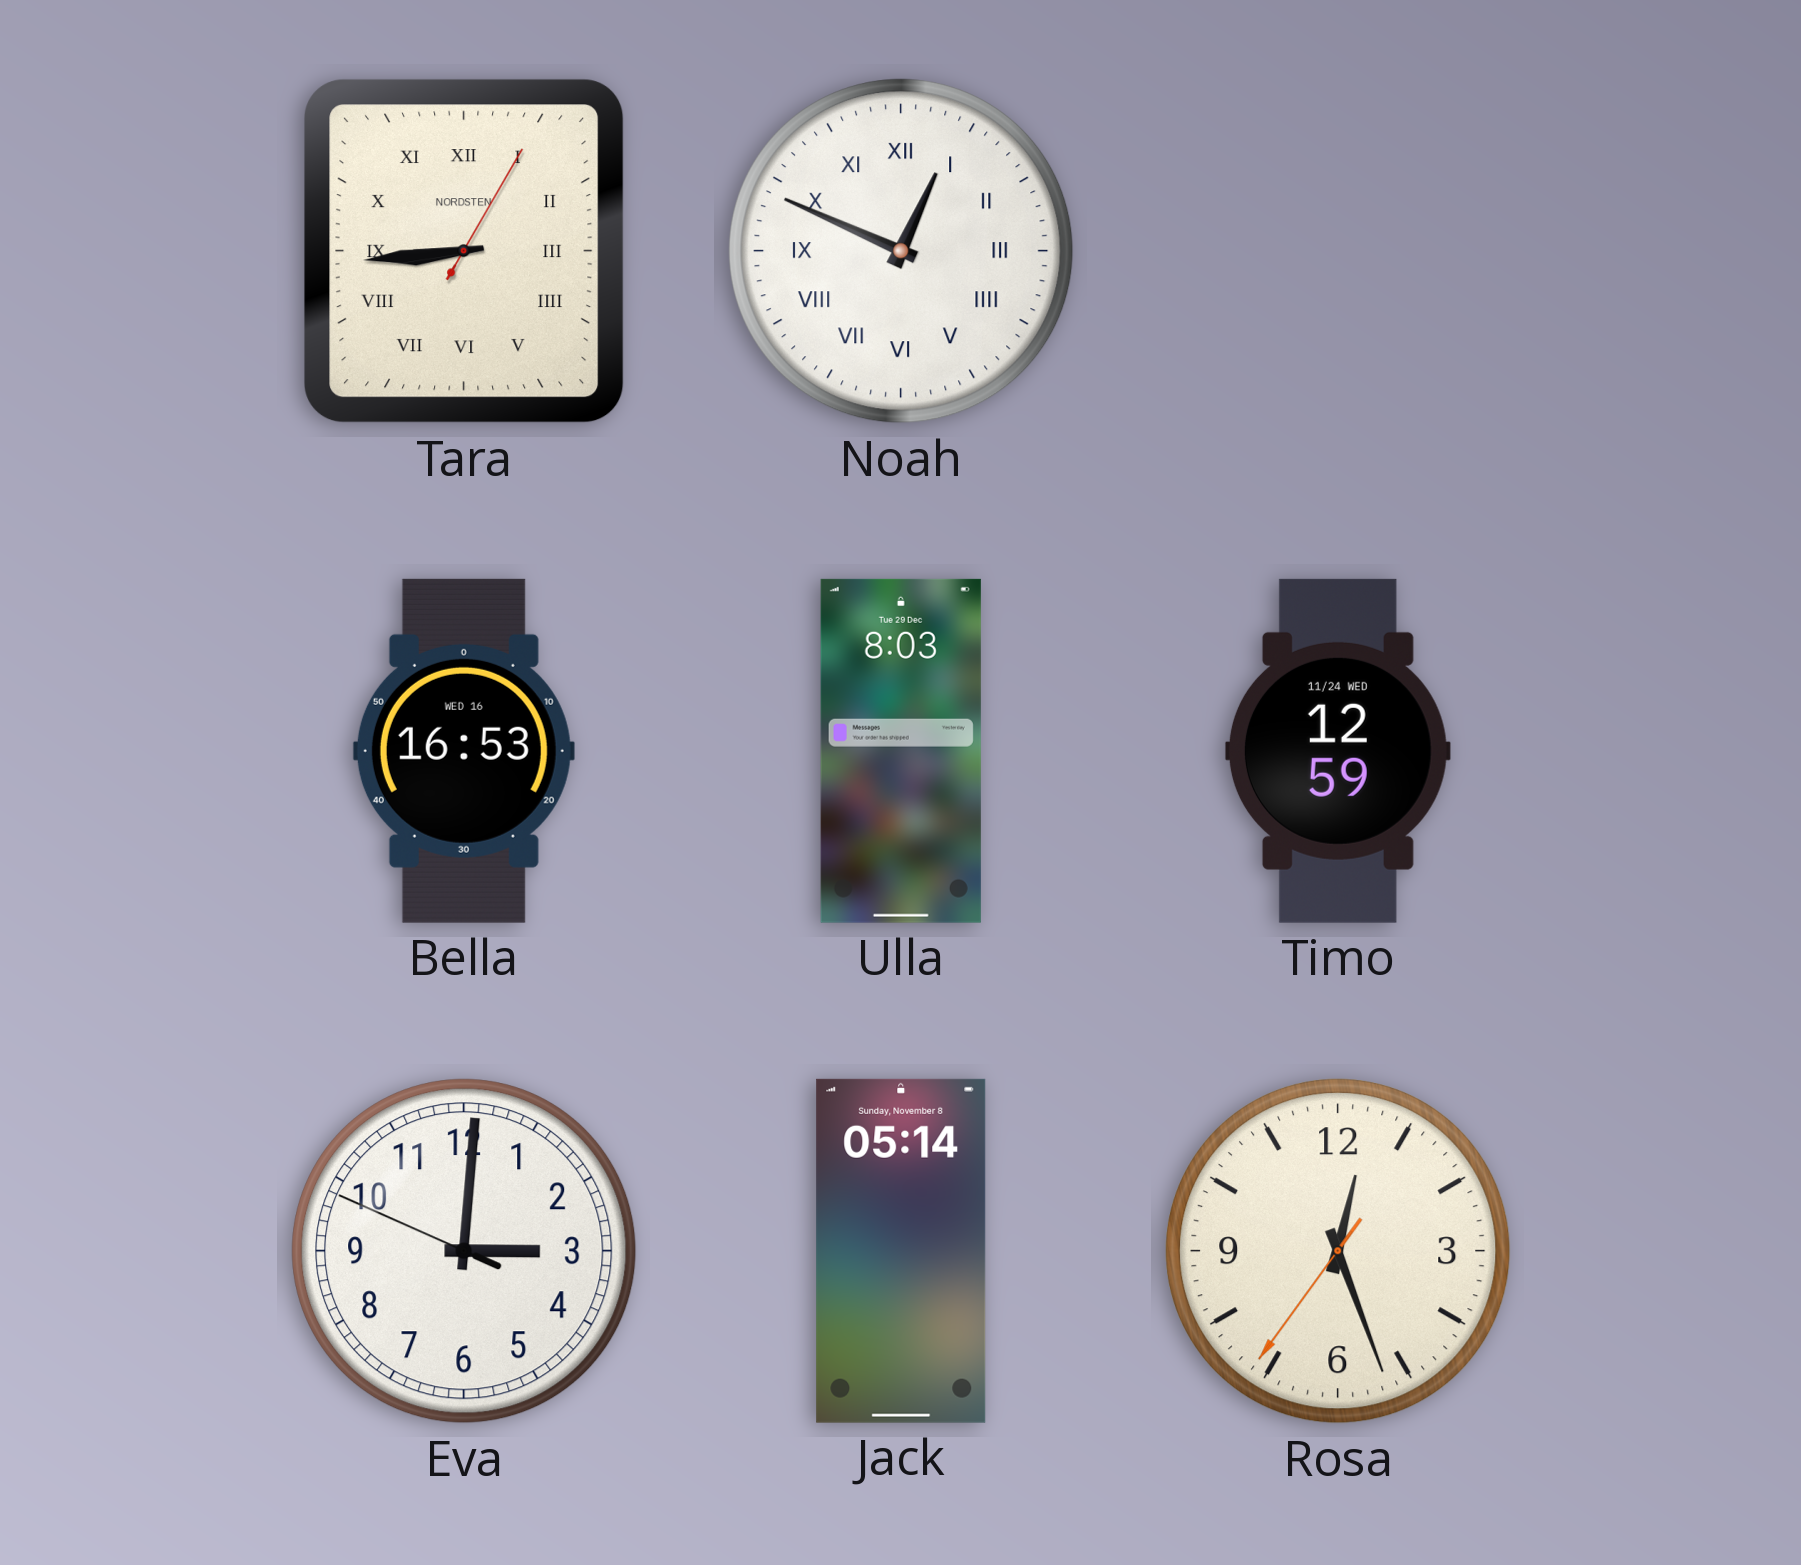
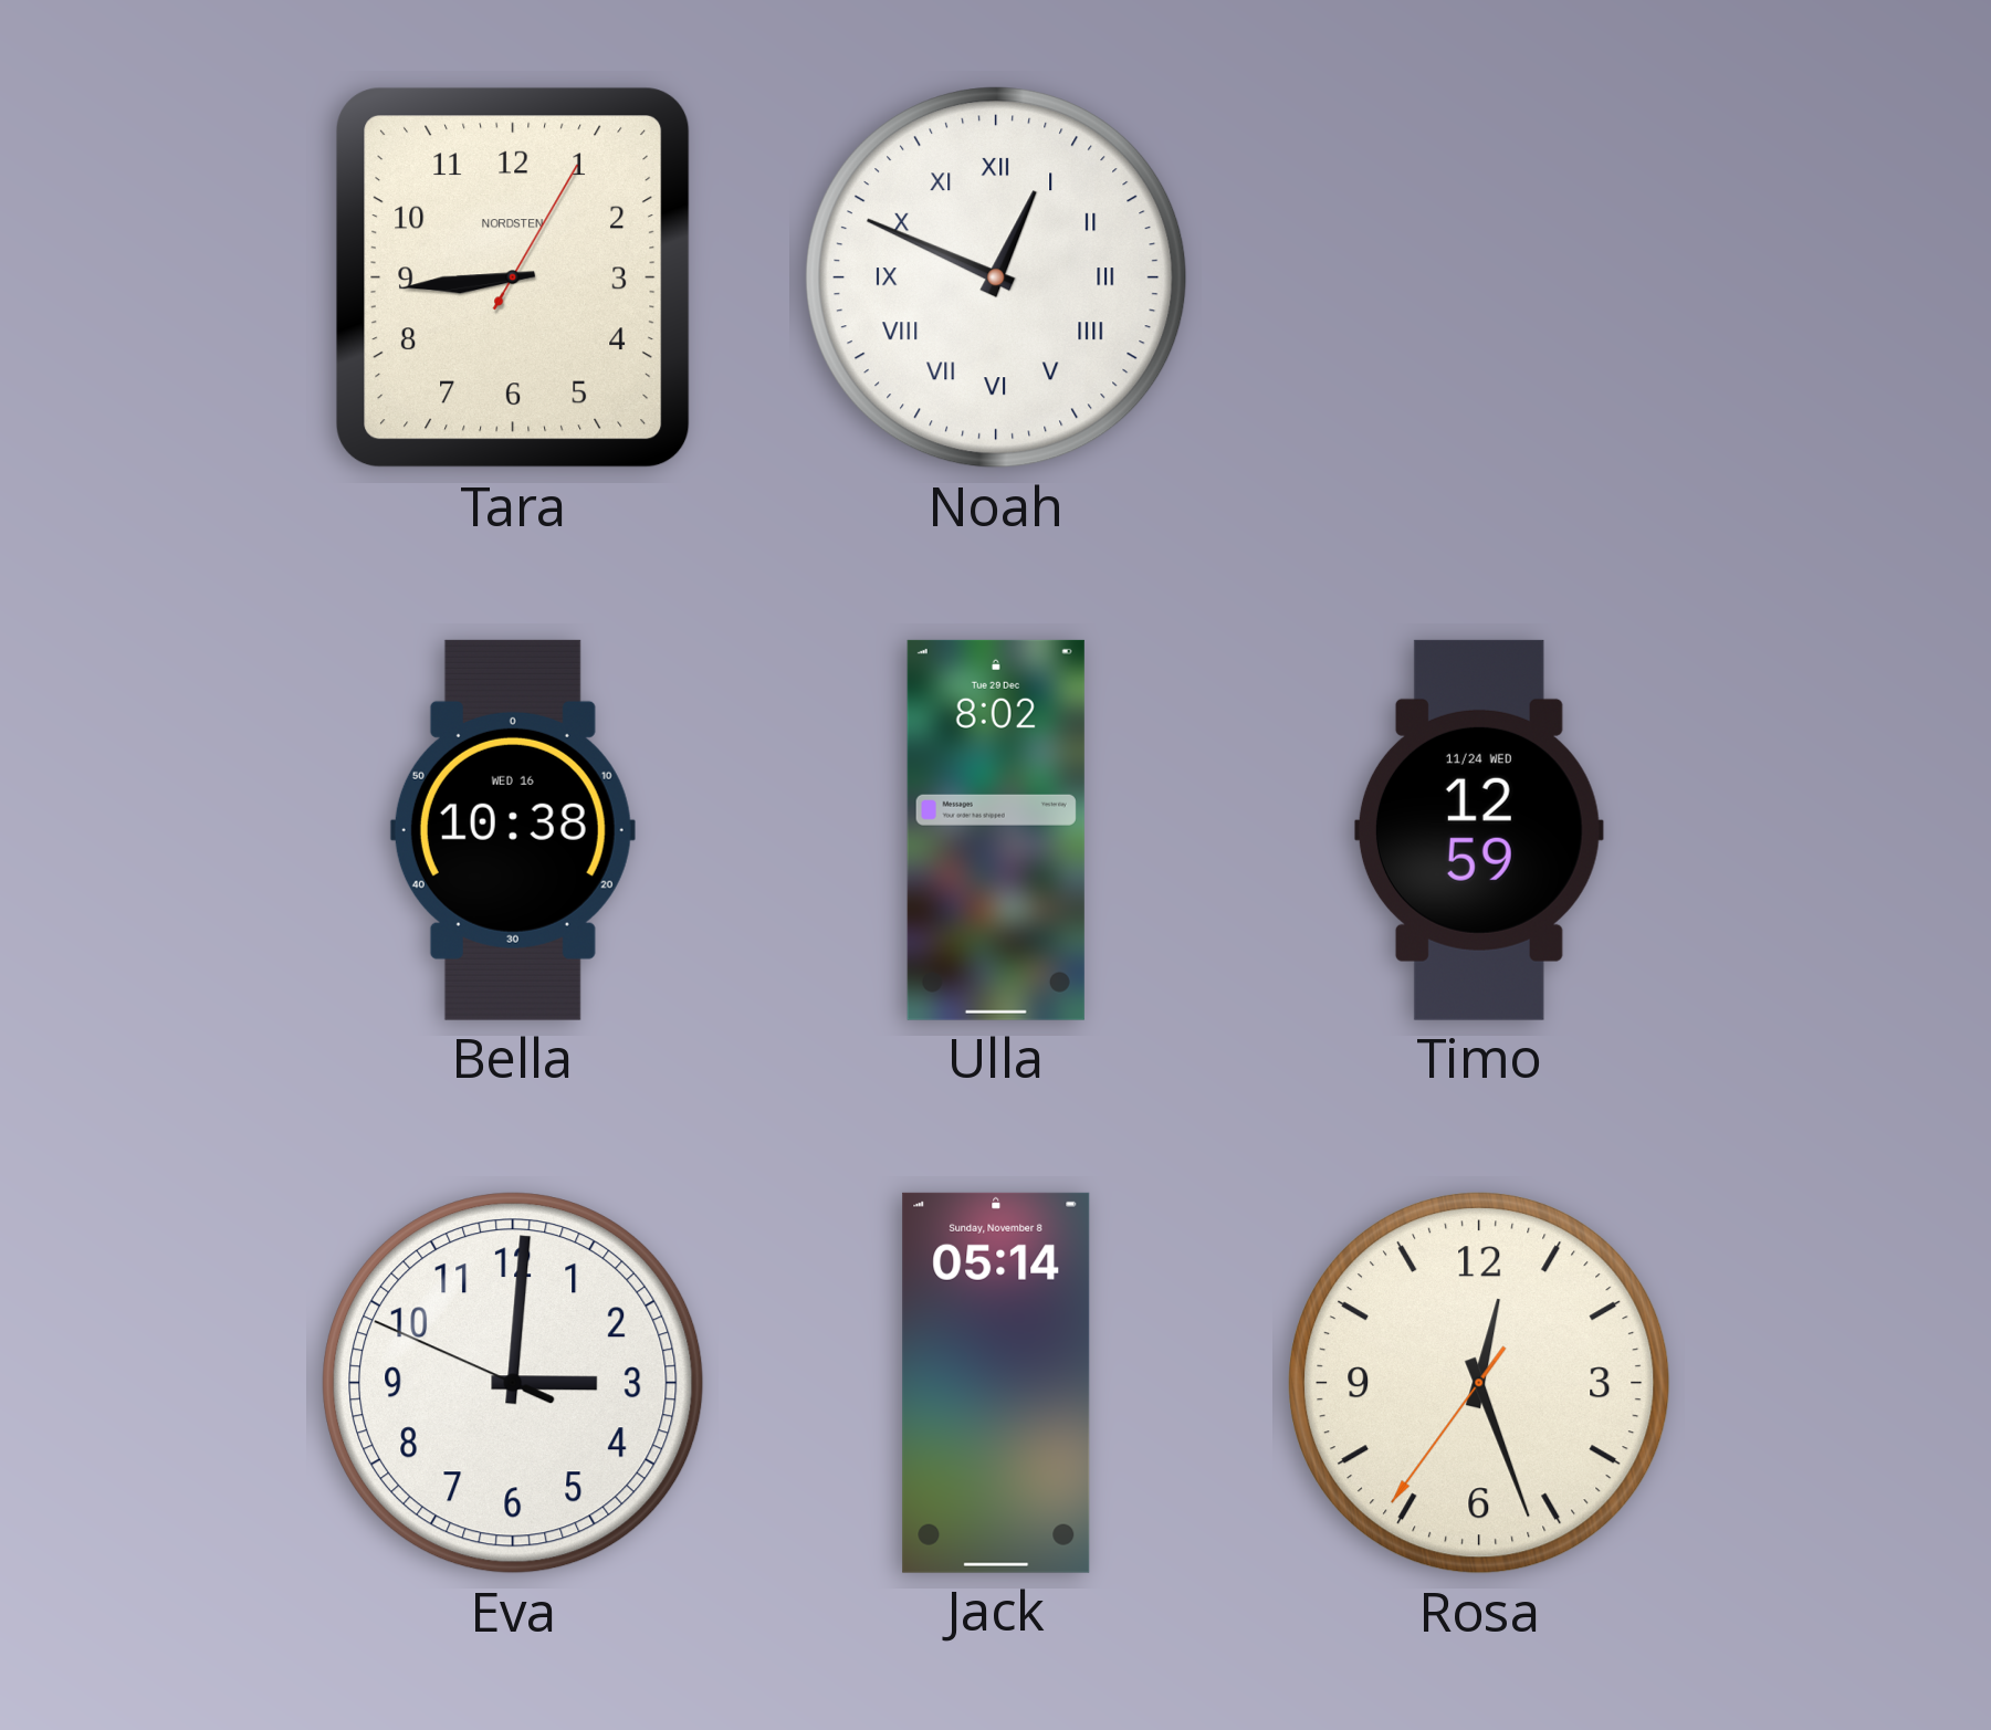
Tara numerals: Roman -> Arabic (513, 277)
Bella: 16:53 -> 10:38 (513, 830)
Ulla: 8:03 -> 8:02 (996, 830)
